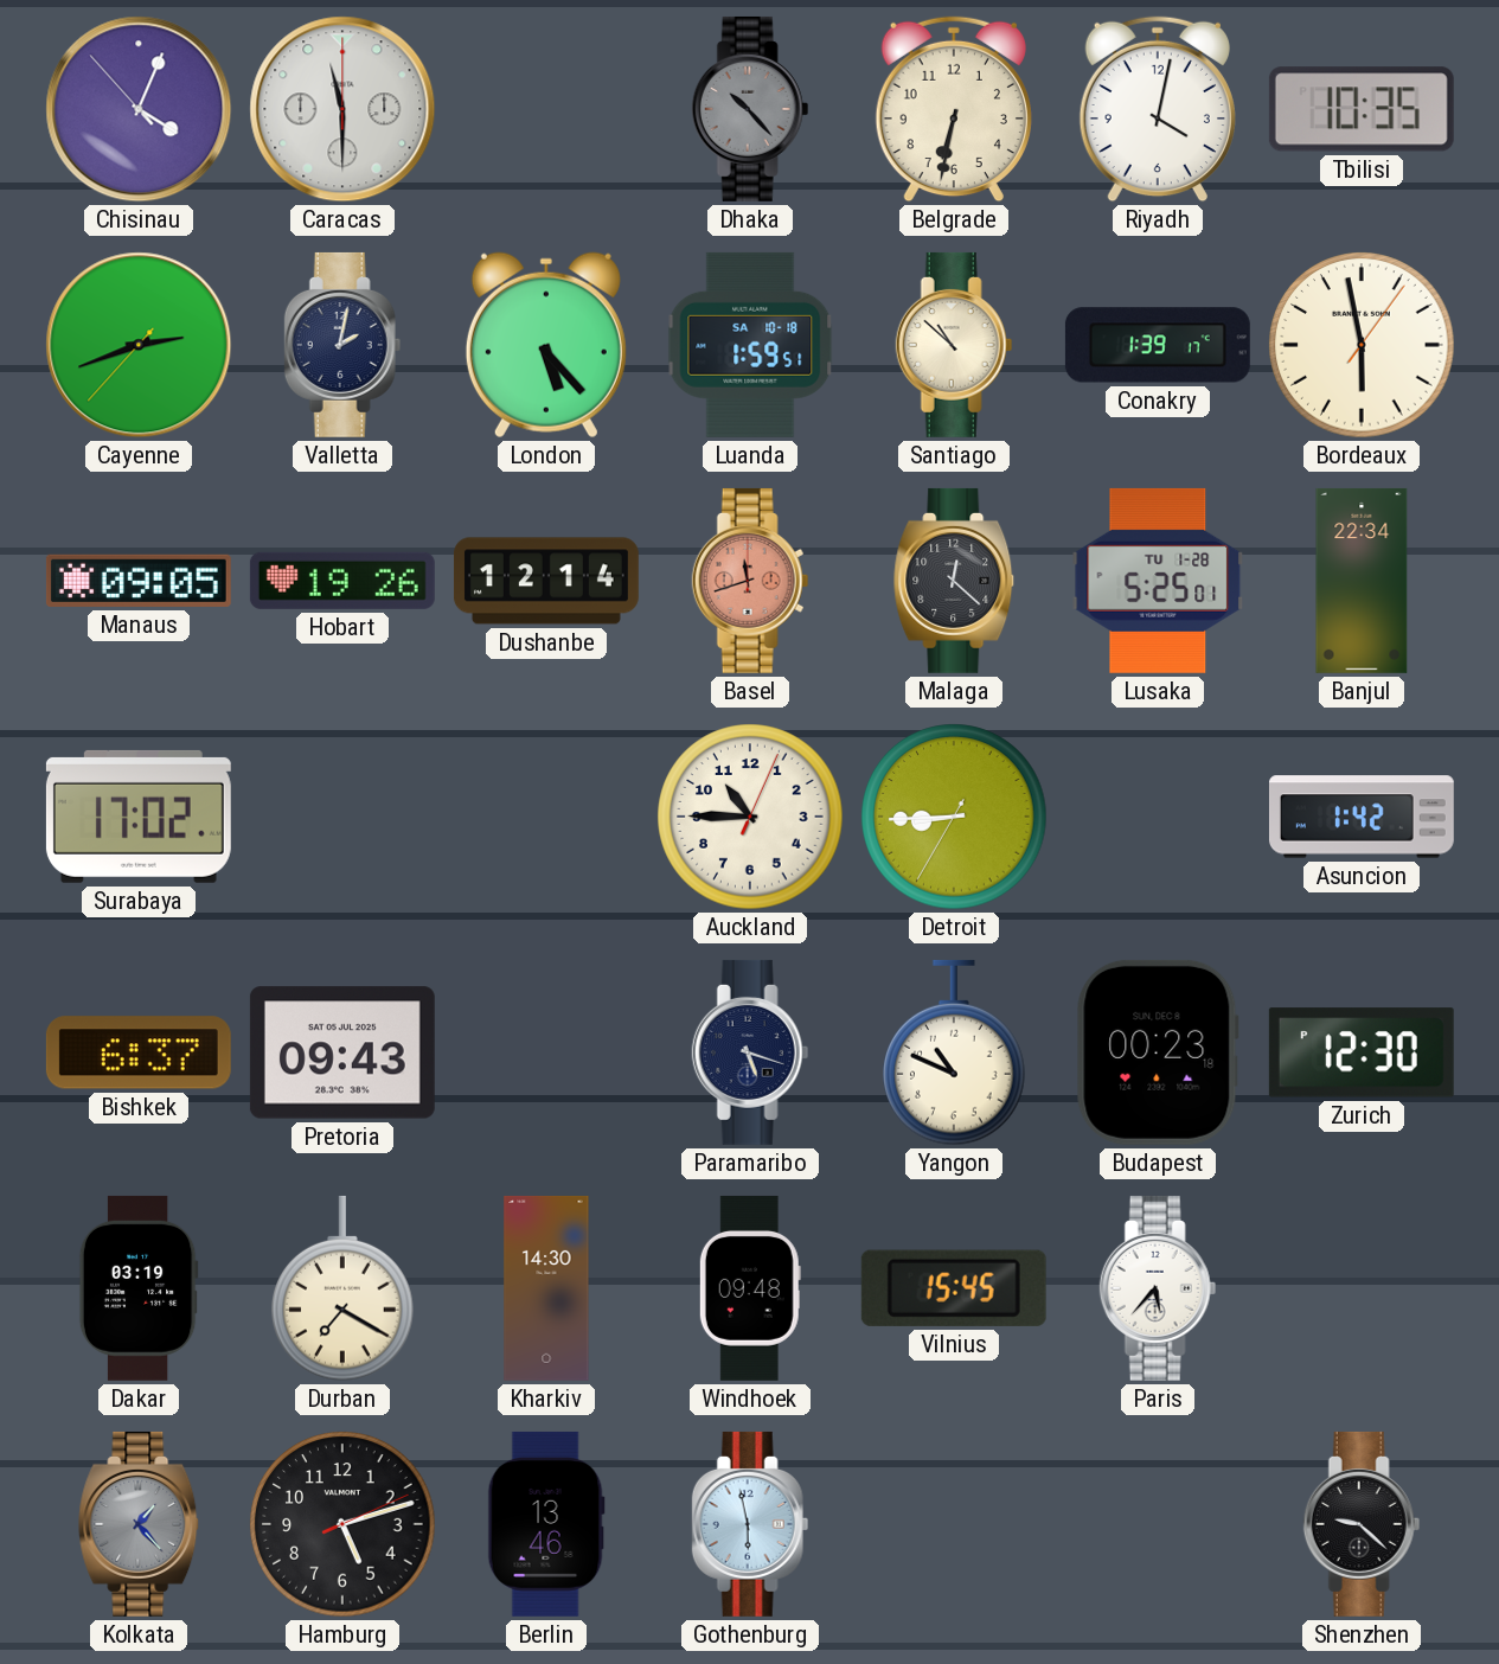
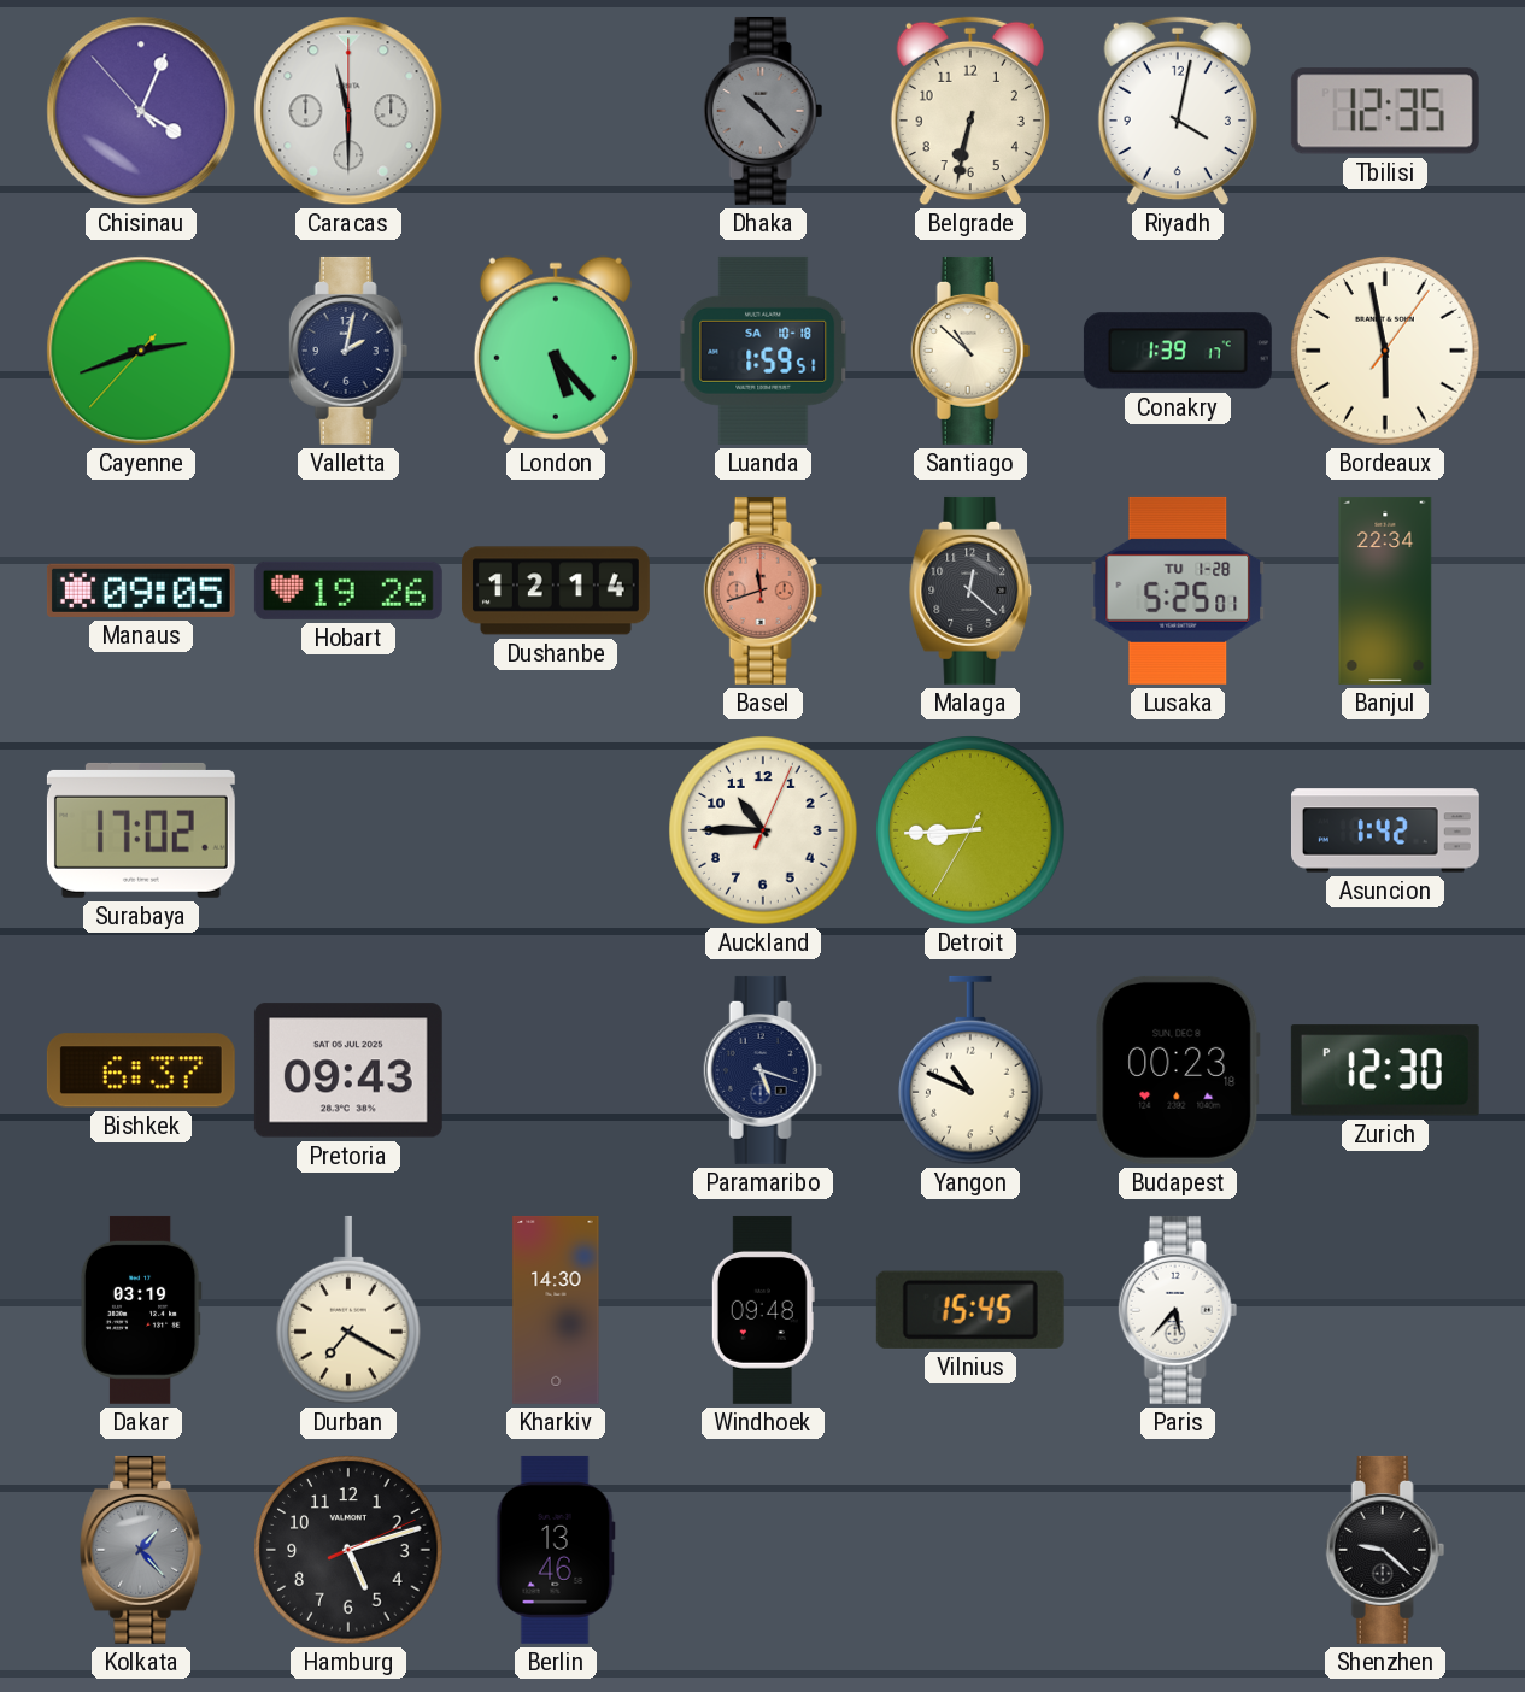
Tbilisi: 10:35 -> 12:35 (1385, 111)
Gothenburg: 5:58 -> none (750, 1524)
